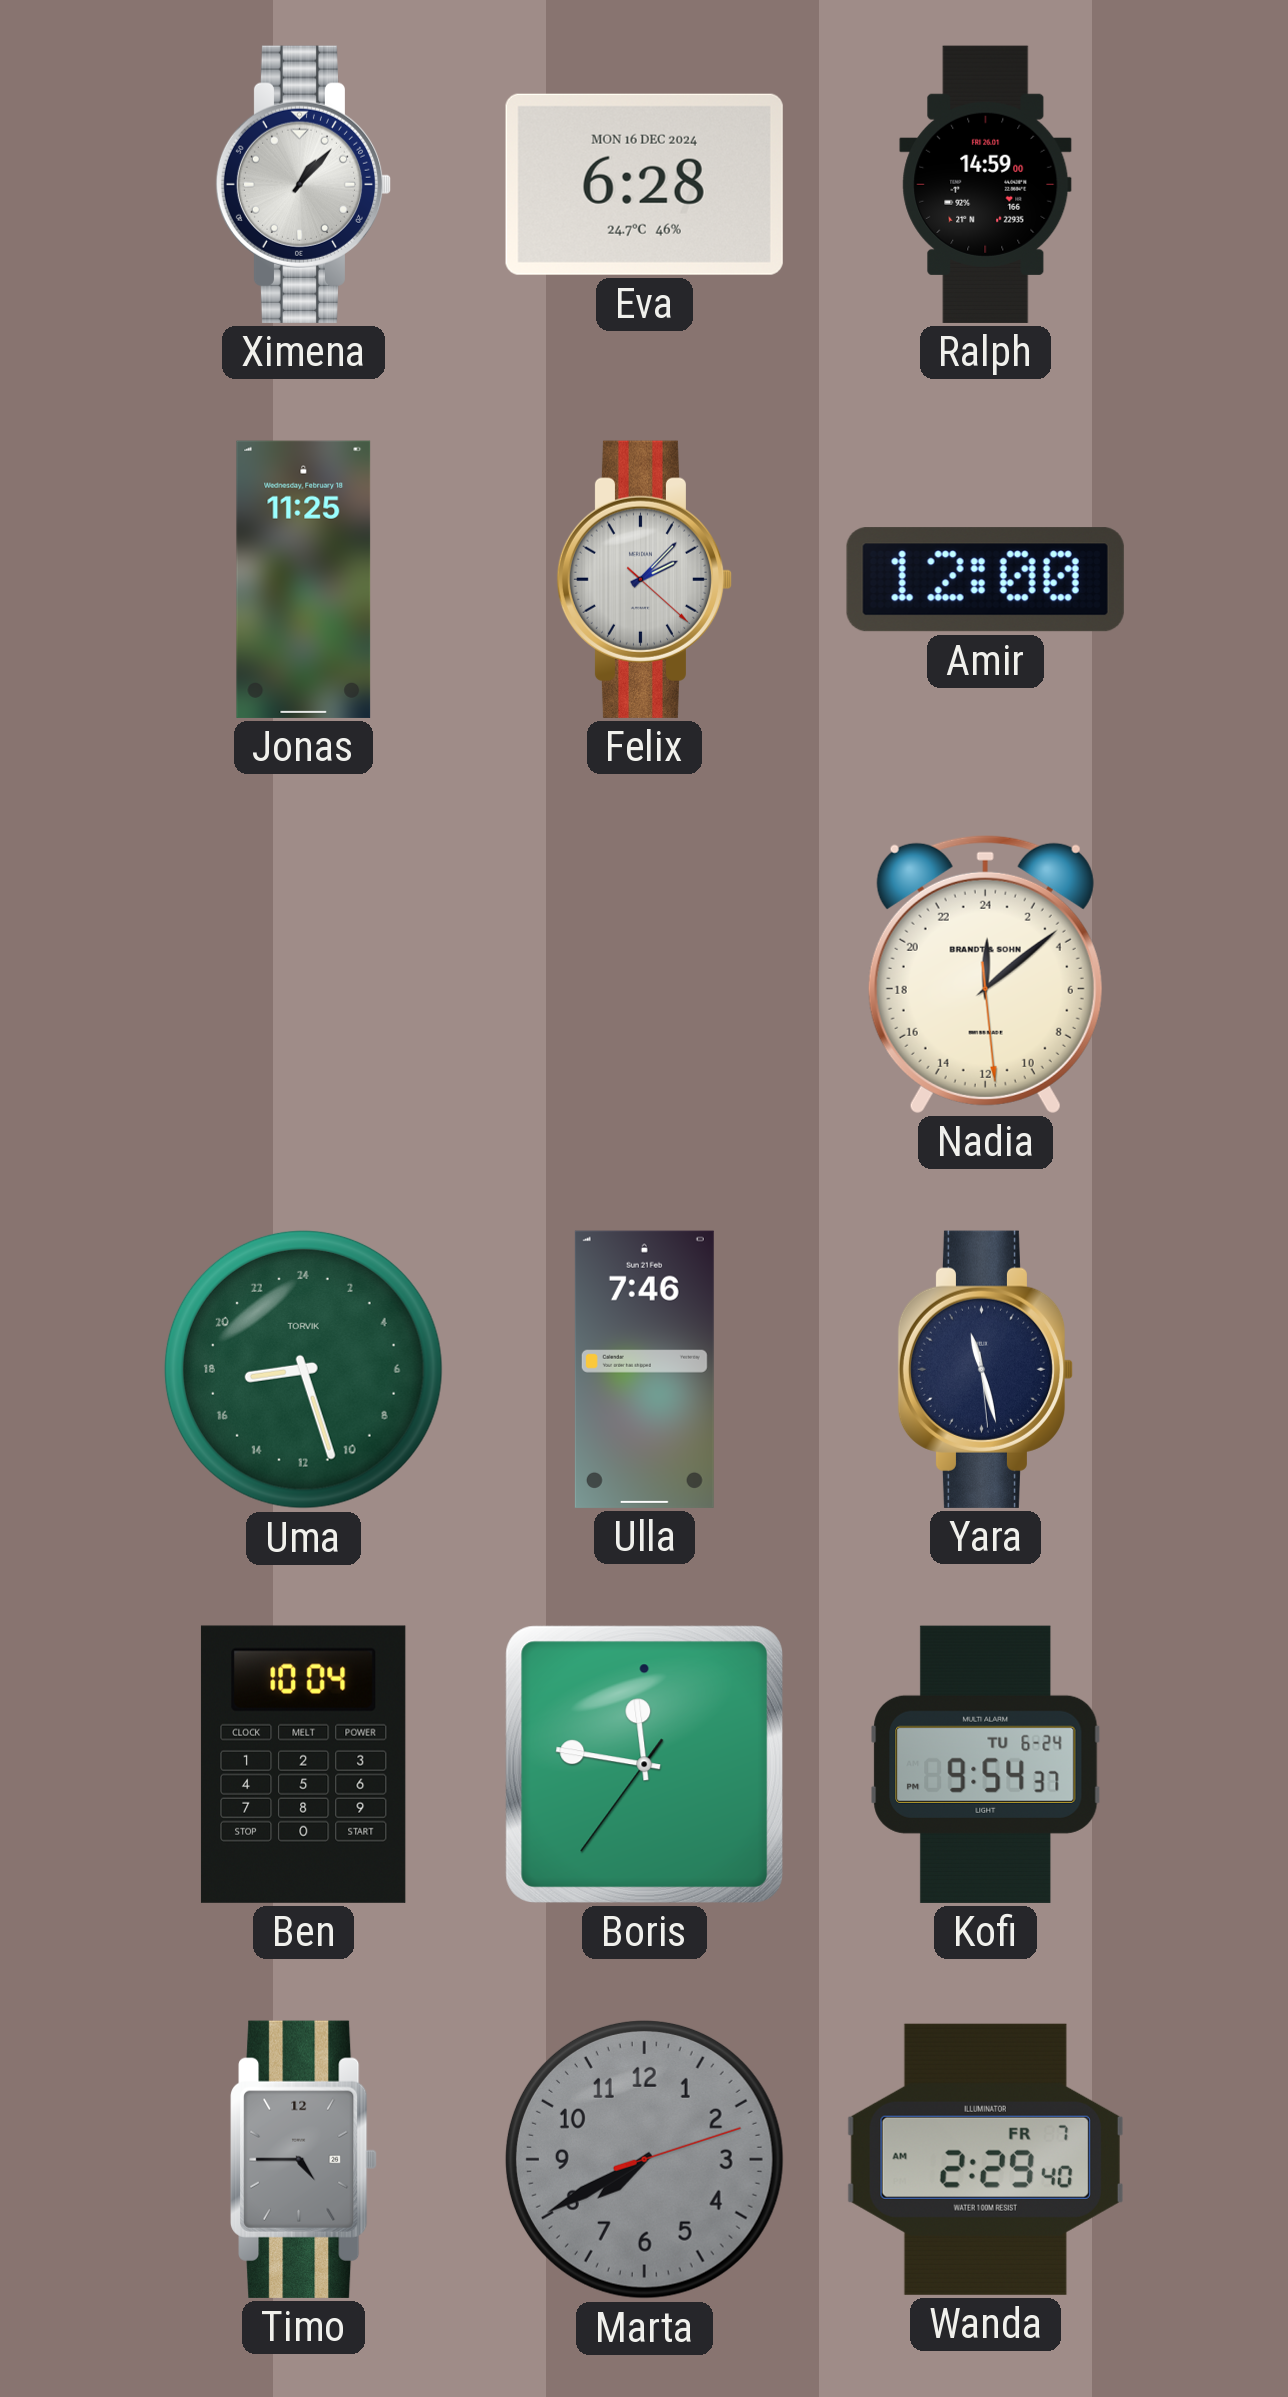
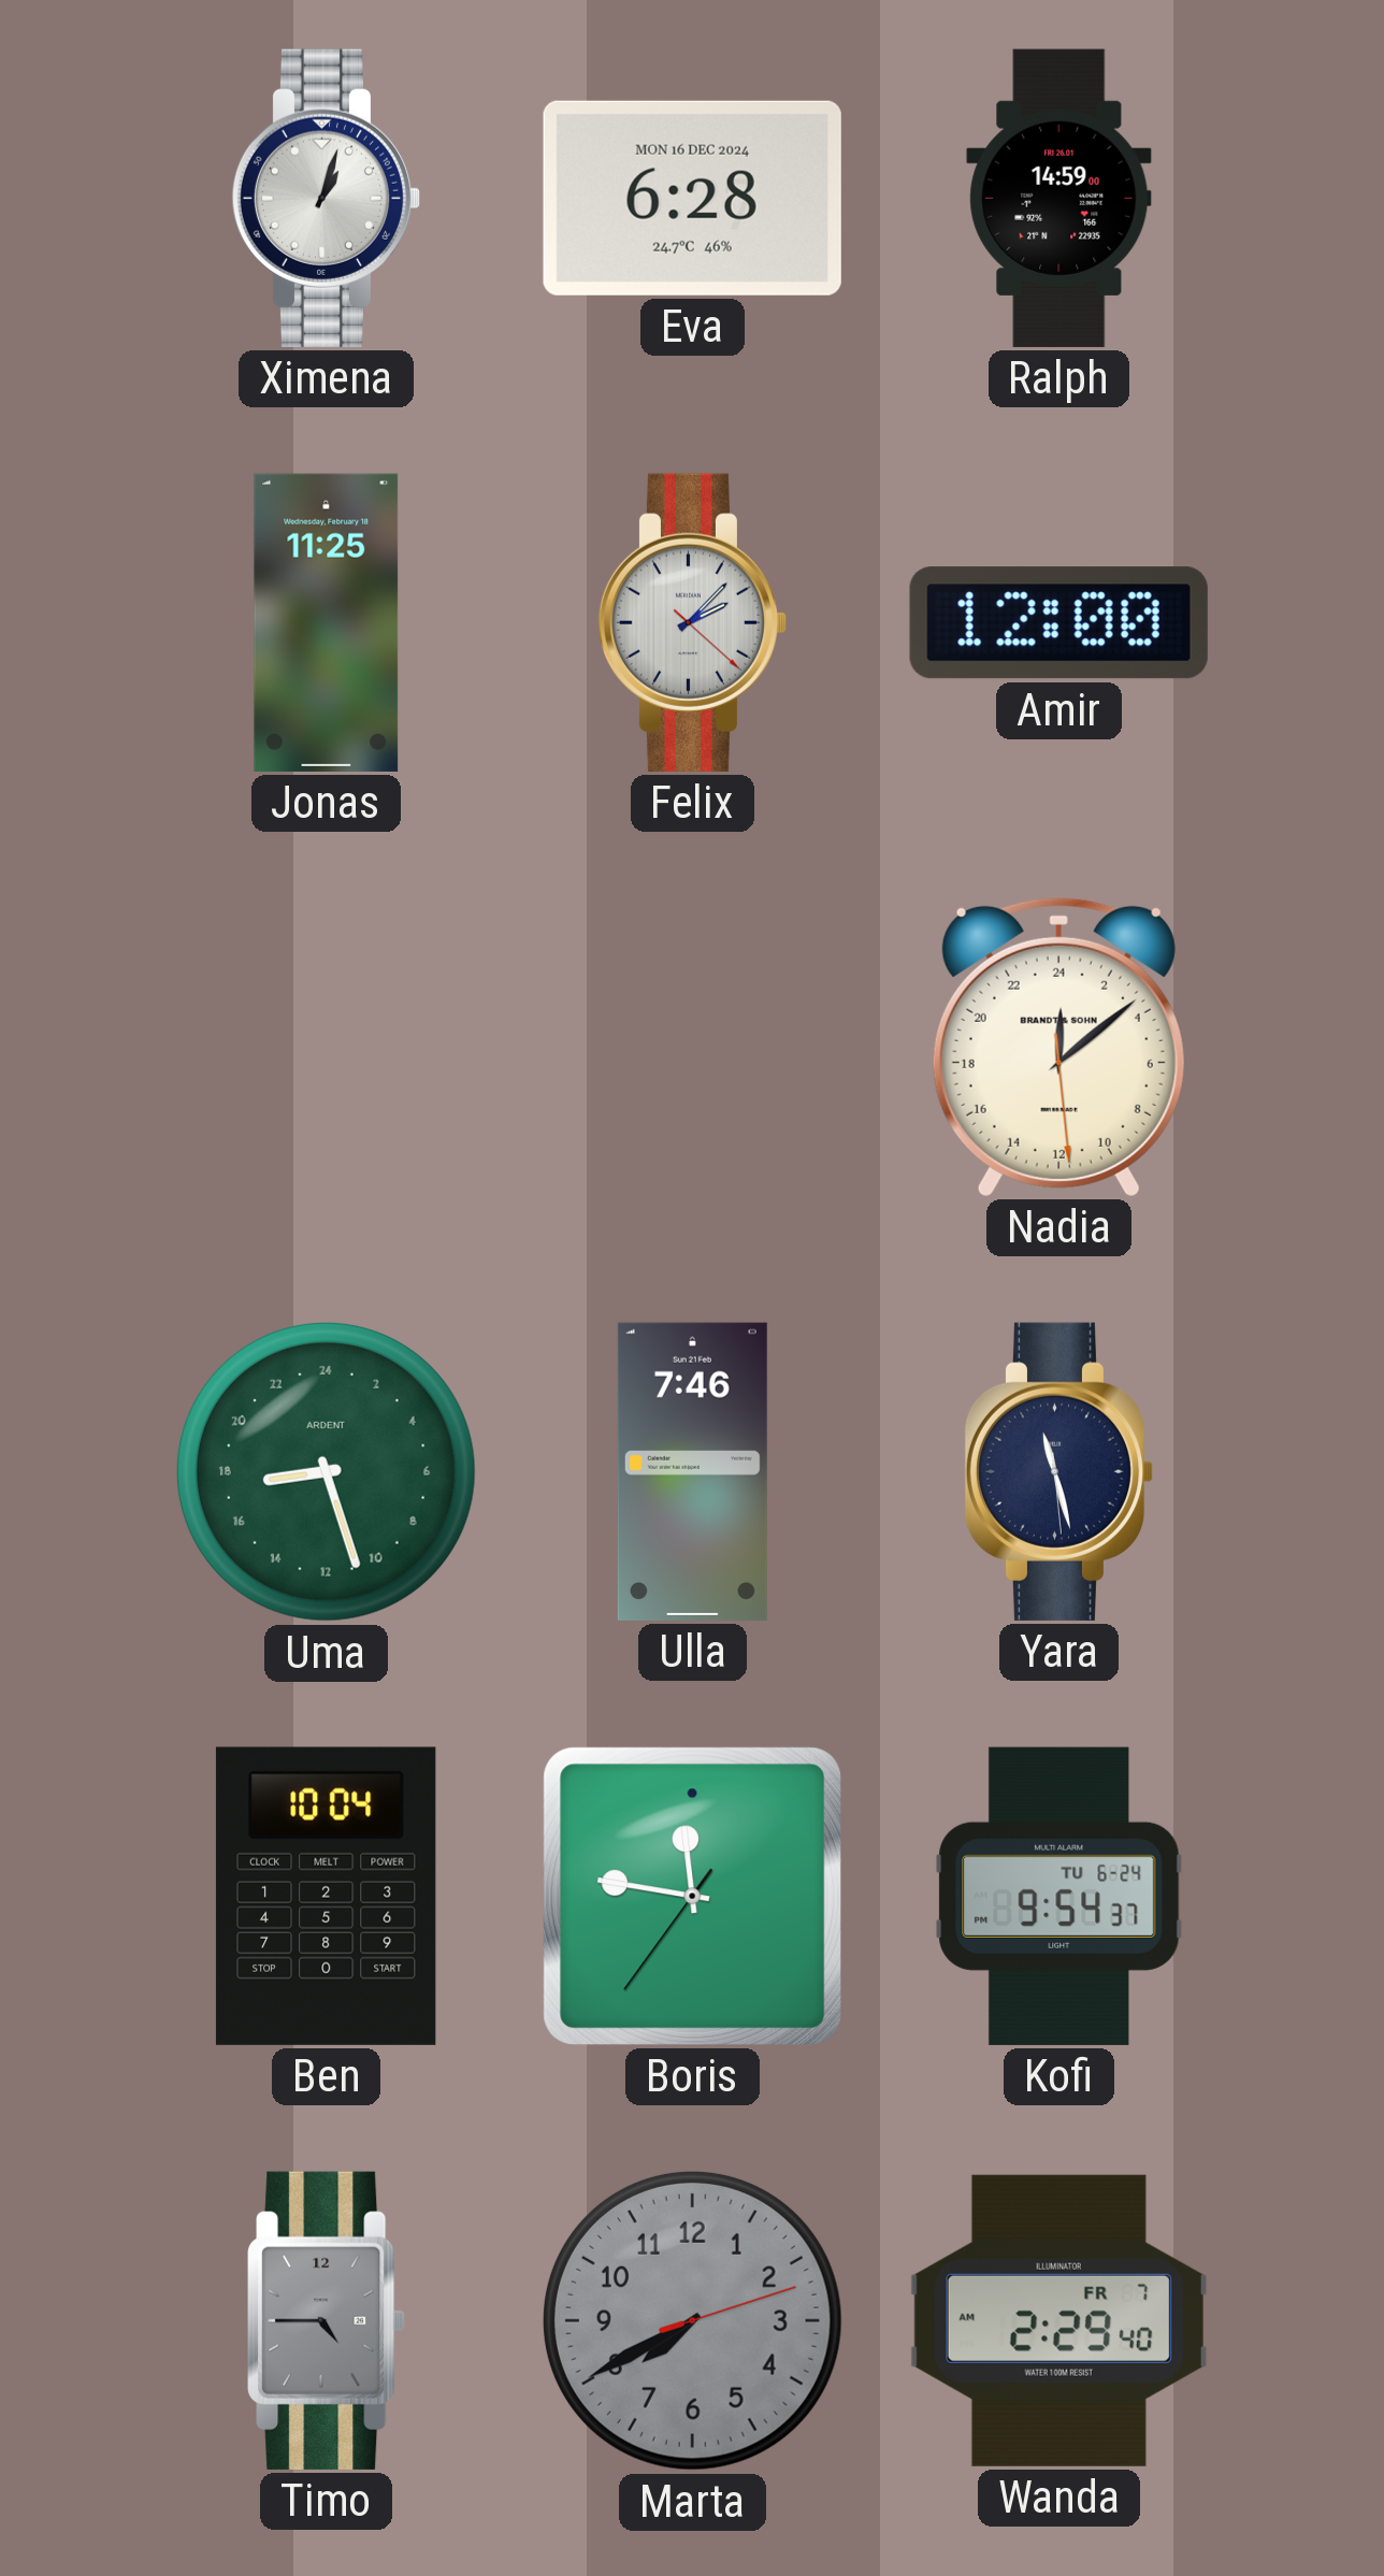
Ximena: 1:07 -> 1:03 (327, 198)
Uma brand: TORVIK -> ARDENT (326, 1471)
